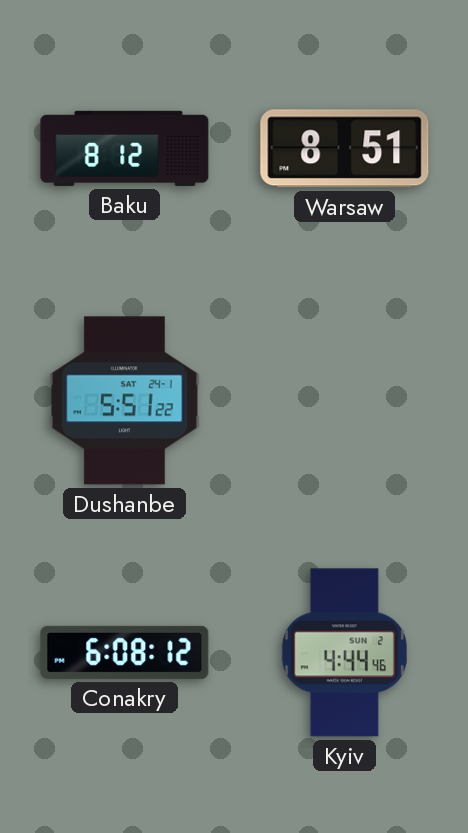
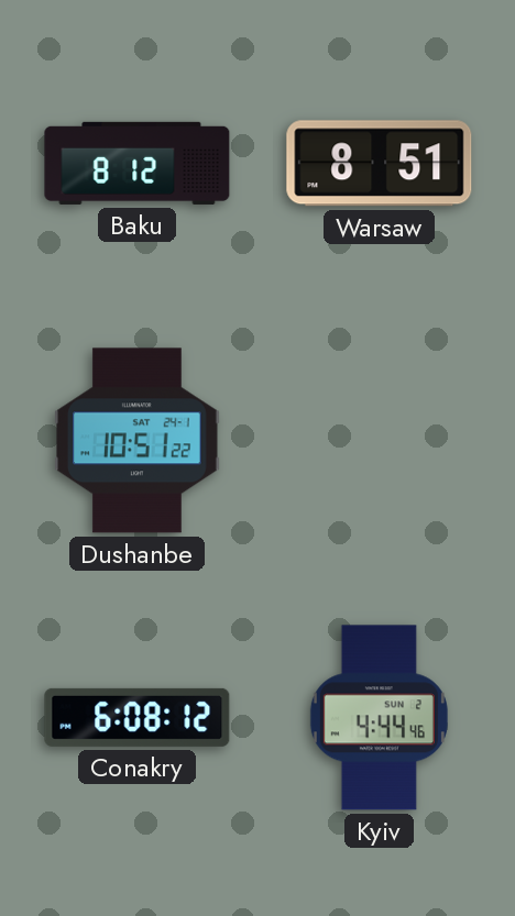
Dushanbe: 5:51 -> 10:51 (138, 441)
